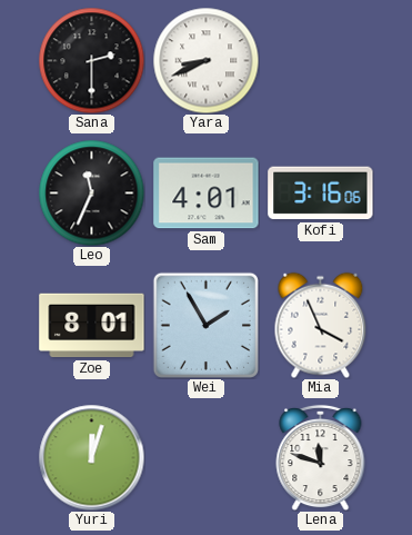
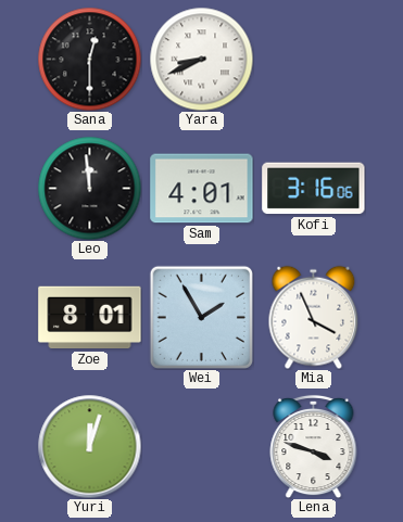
Sana: 2:30 -> 12:30 (89, 59)
Leo: 11:34 -> 11:59 (89, 188)
Lena: 11:48 -> 3:48 (314, 446)
